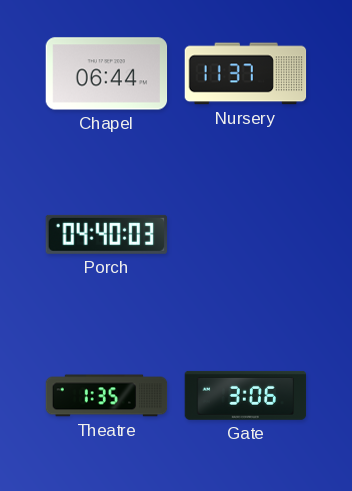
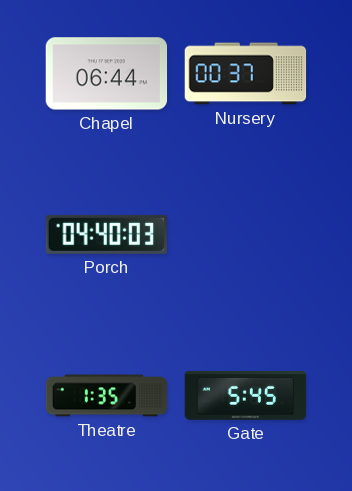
Nursery: 11:37 -> 00:37 (246, 74)
Gate: 3:06 -> 5:45 (246, 395)
